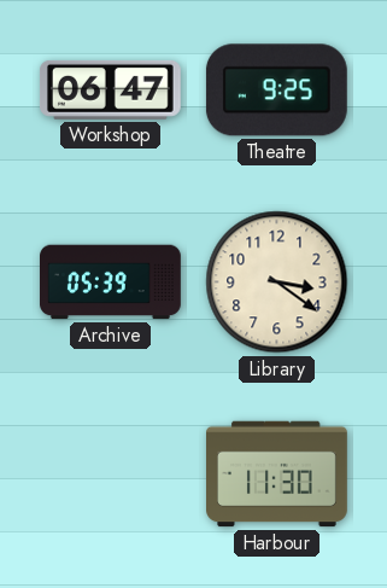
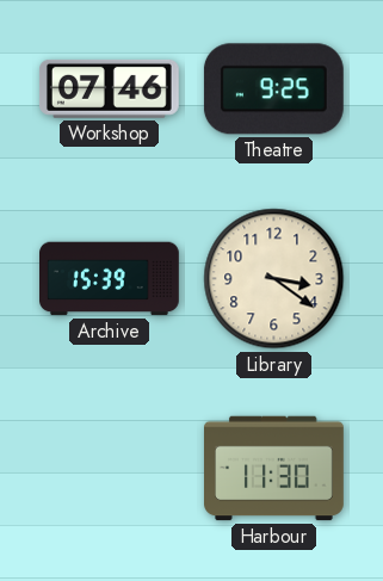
Workshop: 06:47 -> 07:46 (109, 88)
Archive: 05:39 -> 15:39 (110, 279)
